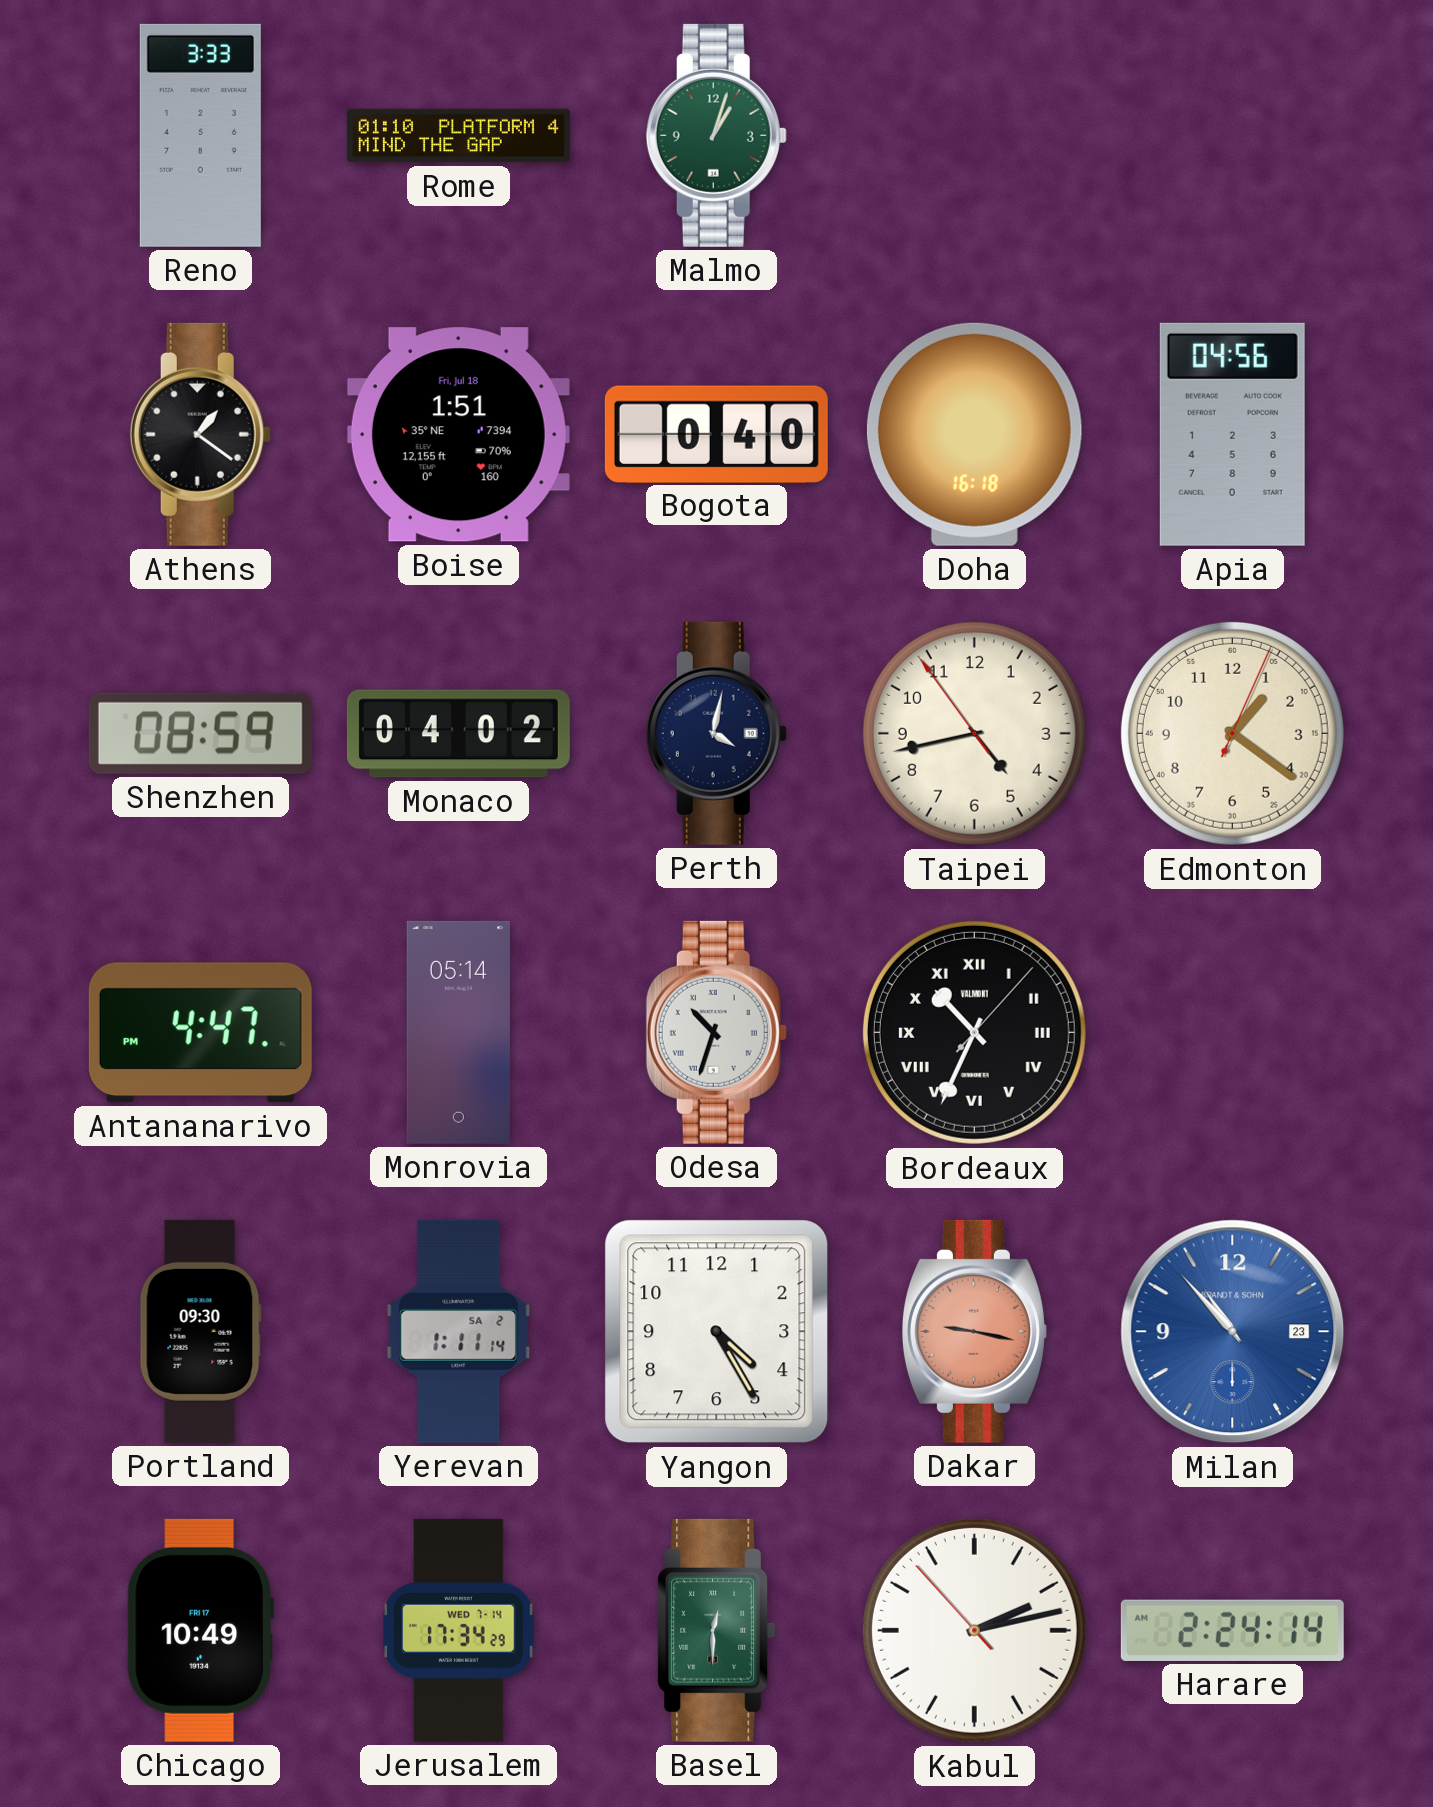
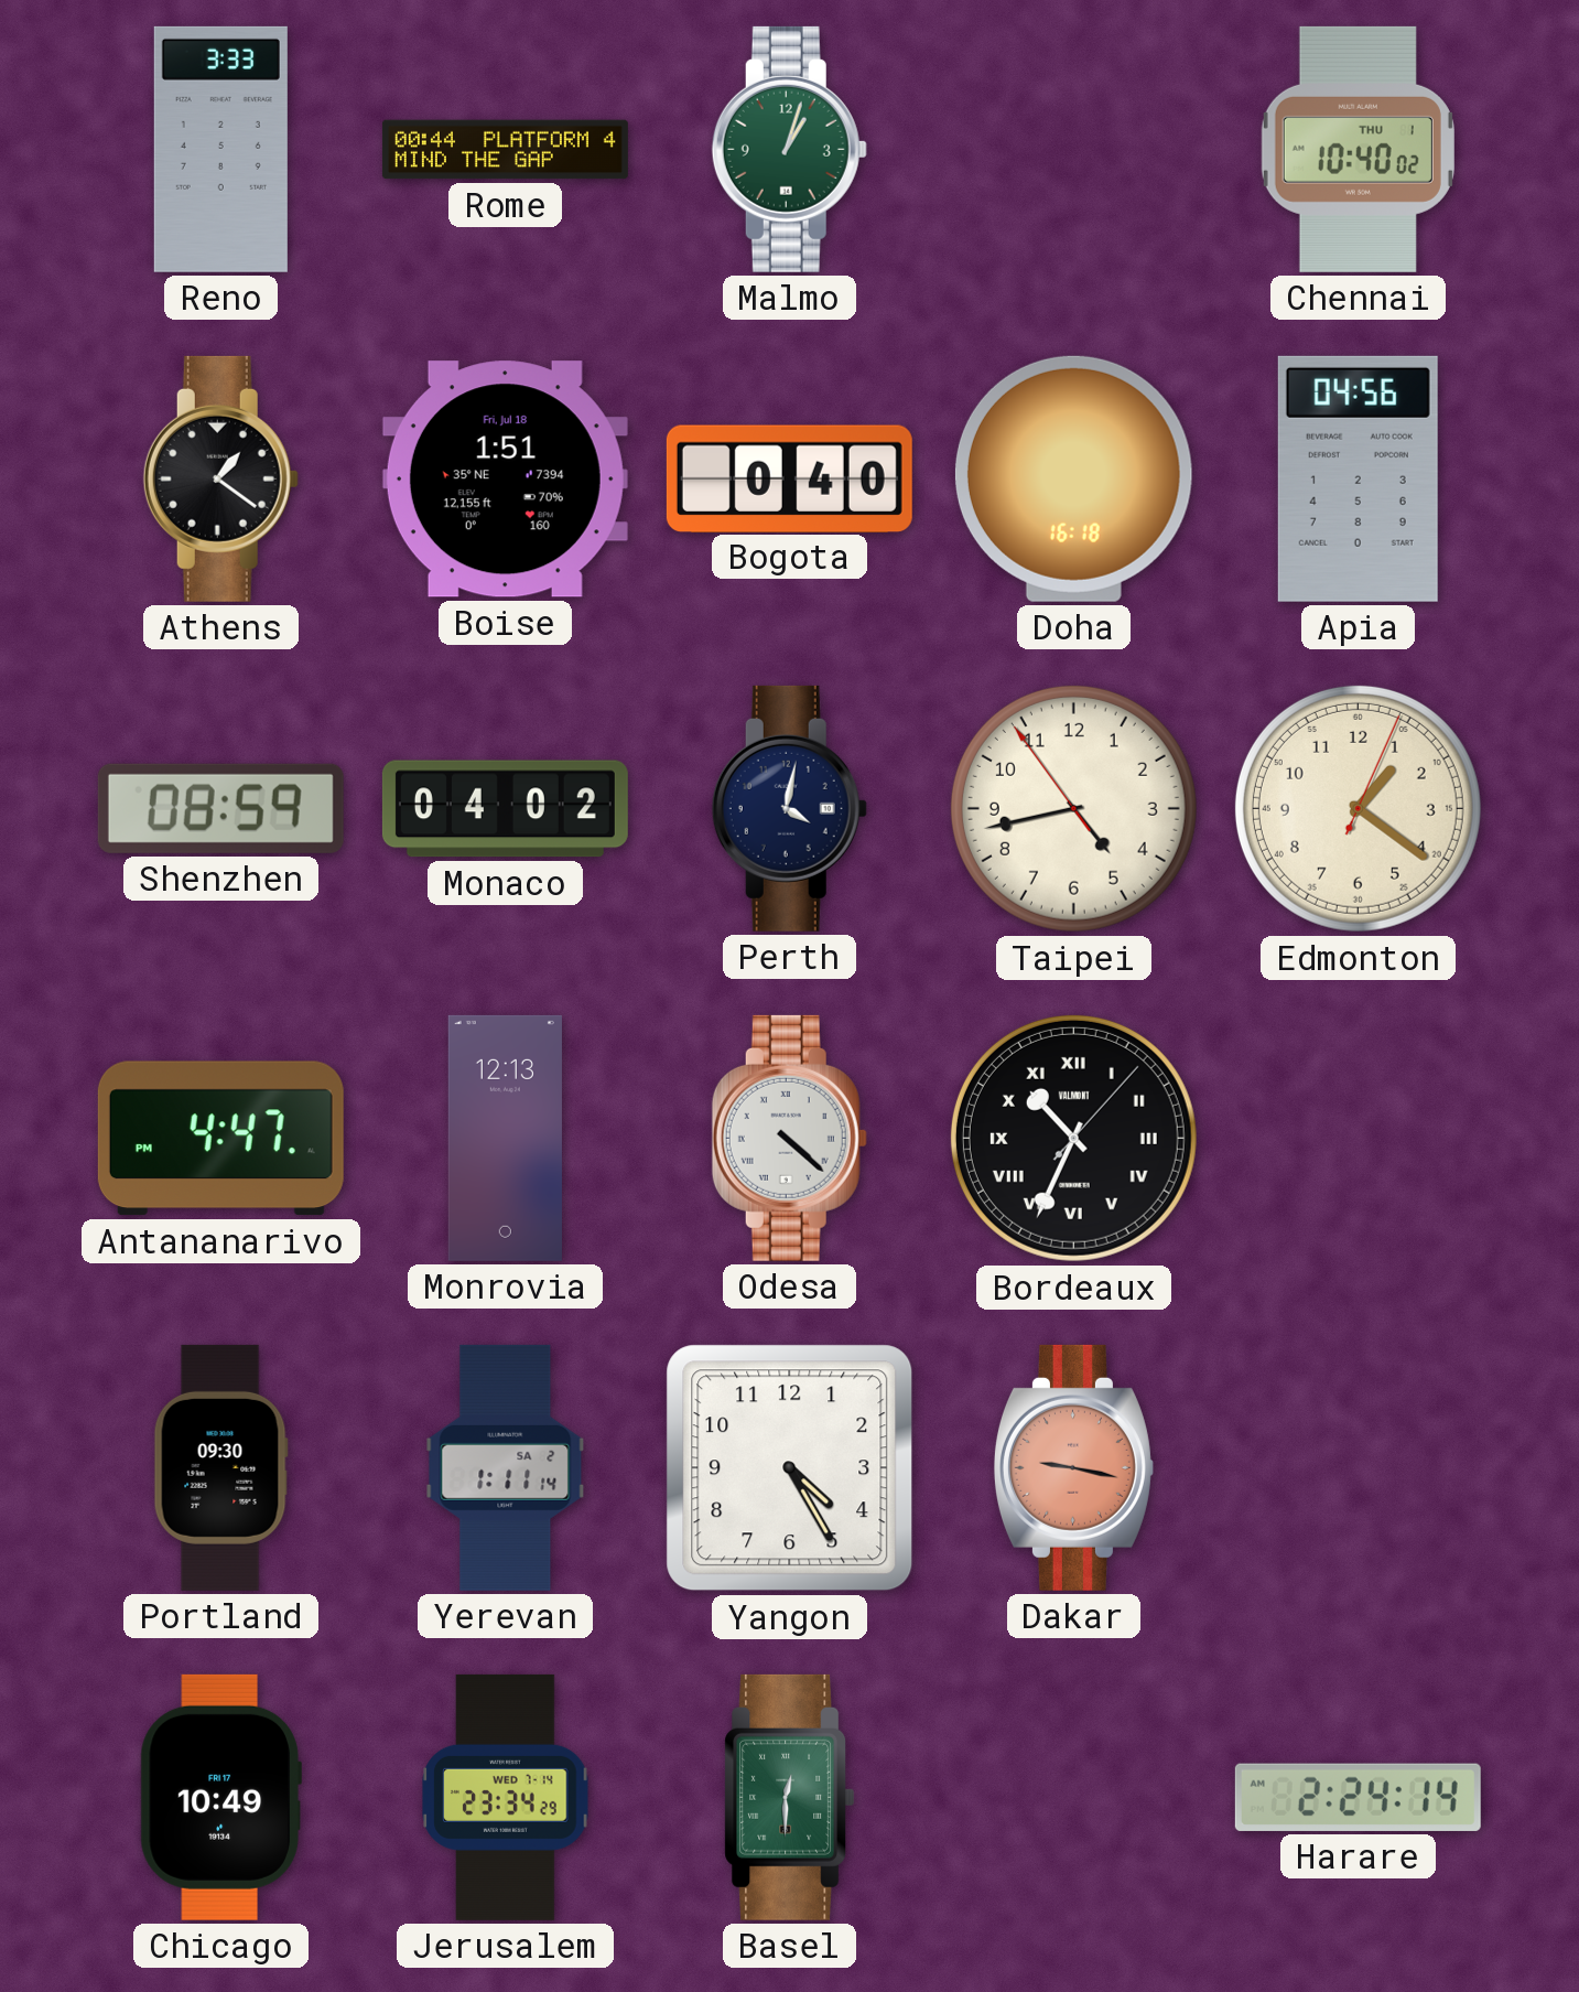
Rome: 01:10 -> 00:44 (505, 150)
Chennai: none -> 10:40 (1358, 149)
Monrovia: 05:14 -> 12:13 (505, 1138)
Odesa: 10:33 -> 4:22 (789, 1138)
Milan: 10:53 -> none (1233, 1332)
Jerusalem: 17:34 -> 23:34 (506, 1797)
Kabul: 2:12 -> none (974, 1630)
